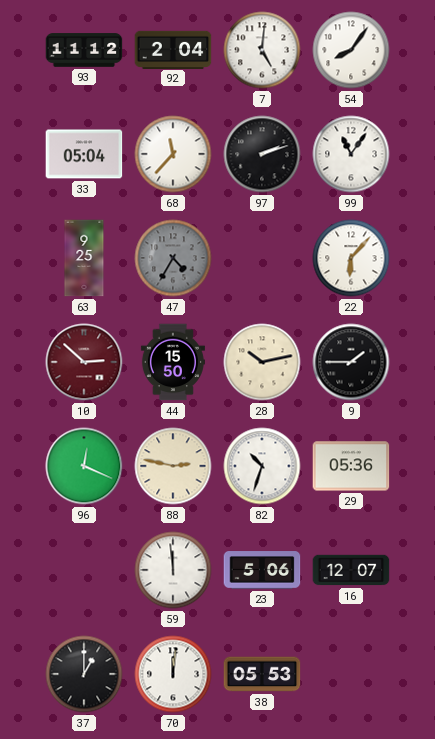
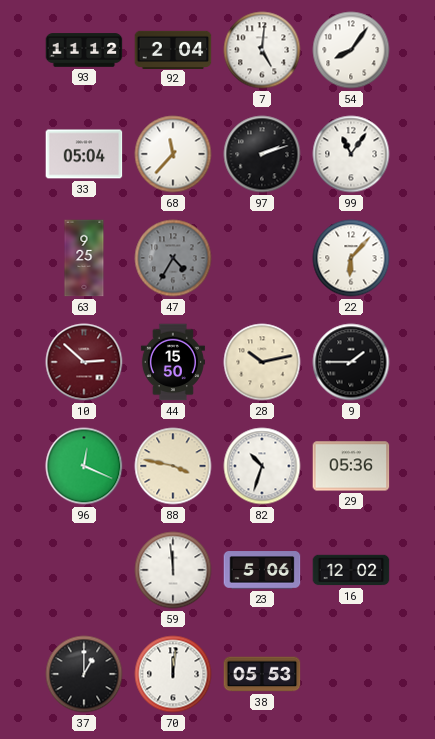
88: 2:47 -> 3:47 (173, 466)
16: 12:07 -> 12:02 (351, 570)
